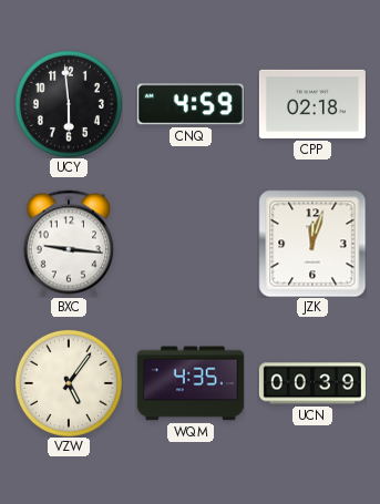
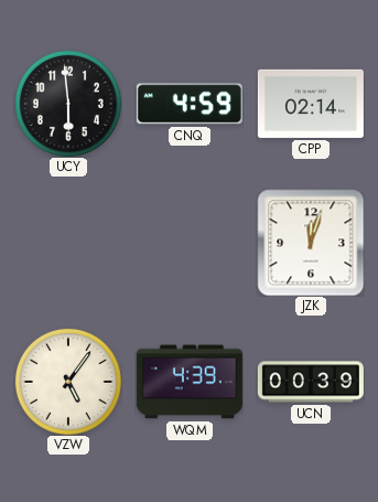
CPP: 02:18 -> 02:14 (311, 104)
BXC: 9:16 -> none (69, 244)
WQM: 4:35 -> 4:39 (190, 382)
